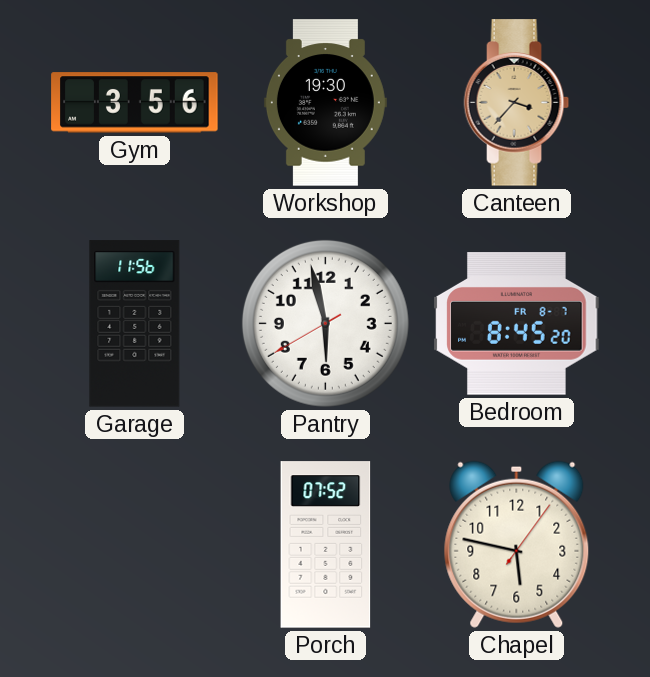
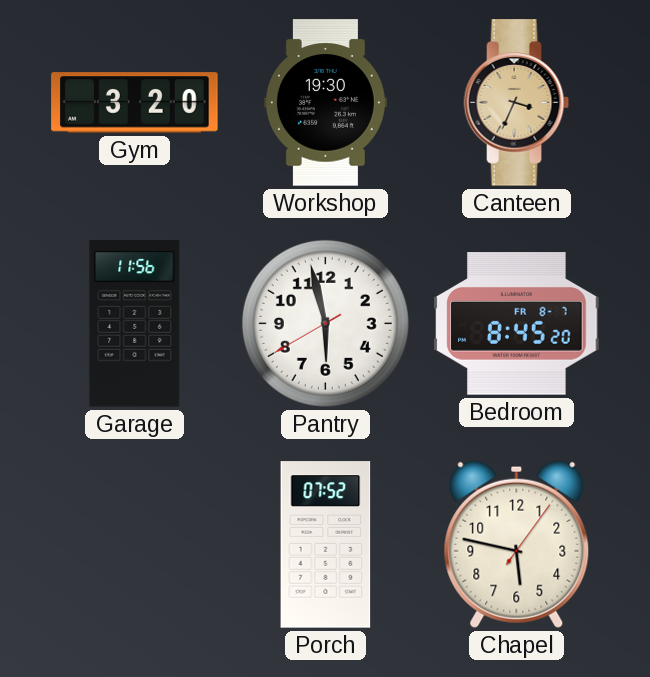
Gym: 3:56 -> 3:20 (135, 103)
Canteen: 3:37 -> 3:34 (517, 103)
